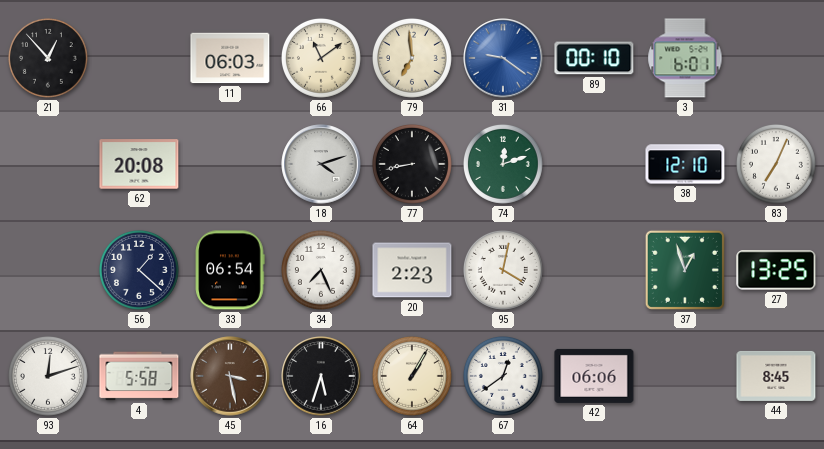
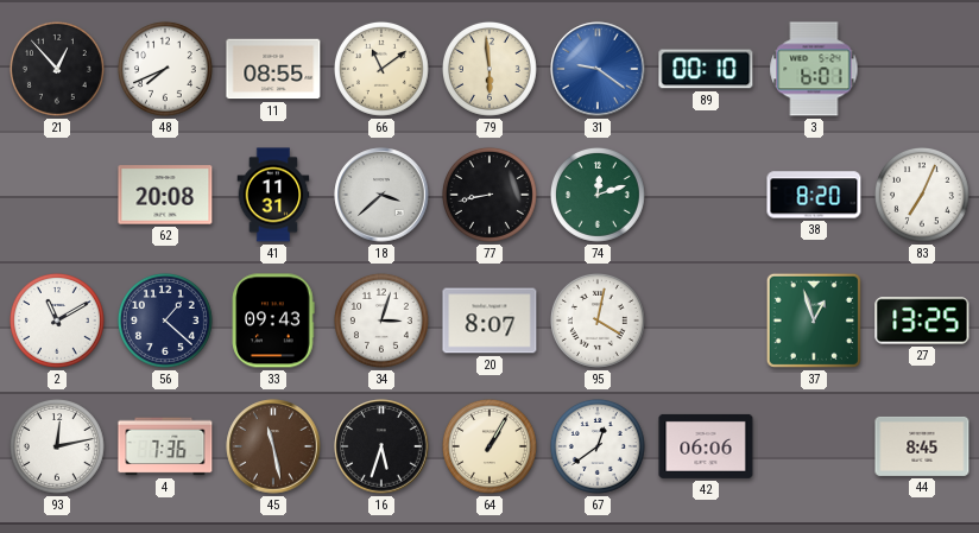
48: none -> 7:41 (165, 69)
11: 06:03 -> 08:55 (273, 69)
79: 6:59 -> 5:59 (489, 69)
41: none -> 11:31 (273, 195)
18: 4:12 -> 3:38 (381, 195)
38: 12:10 -> 8:20 (814, 195)
2: none -> 11:10 (57, 321)
33: 06:54 -> 09:43 (273, 321)
34: 7:26 -> 3:03 (381, 321)
20: 2:23 -> 8:07 (489, 321)
93: 12:12 -> 12:13 (57, 446)
4: 5:58 -> 7:36 (165, 446)
45: 3:28 -> 11:28 (273, 446)
